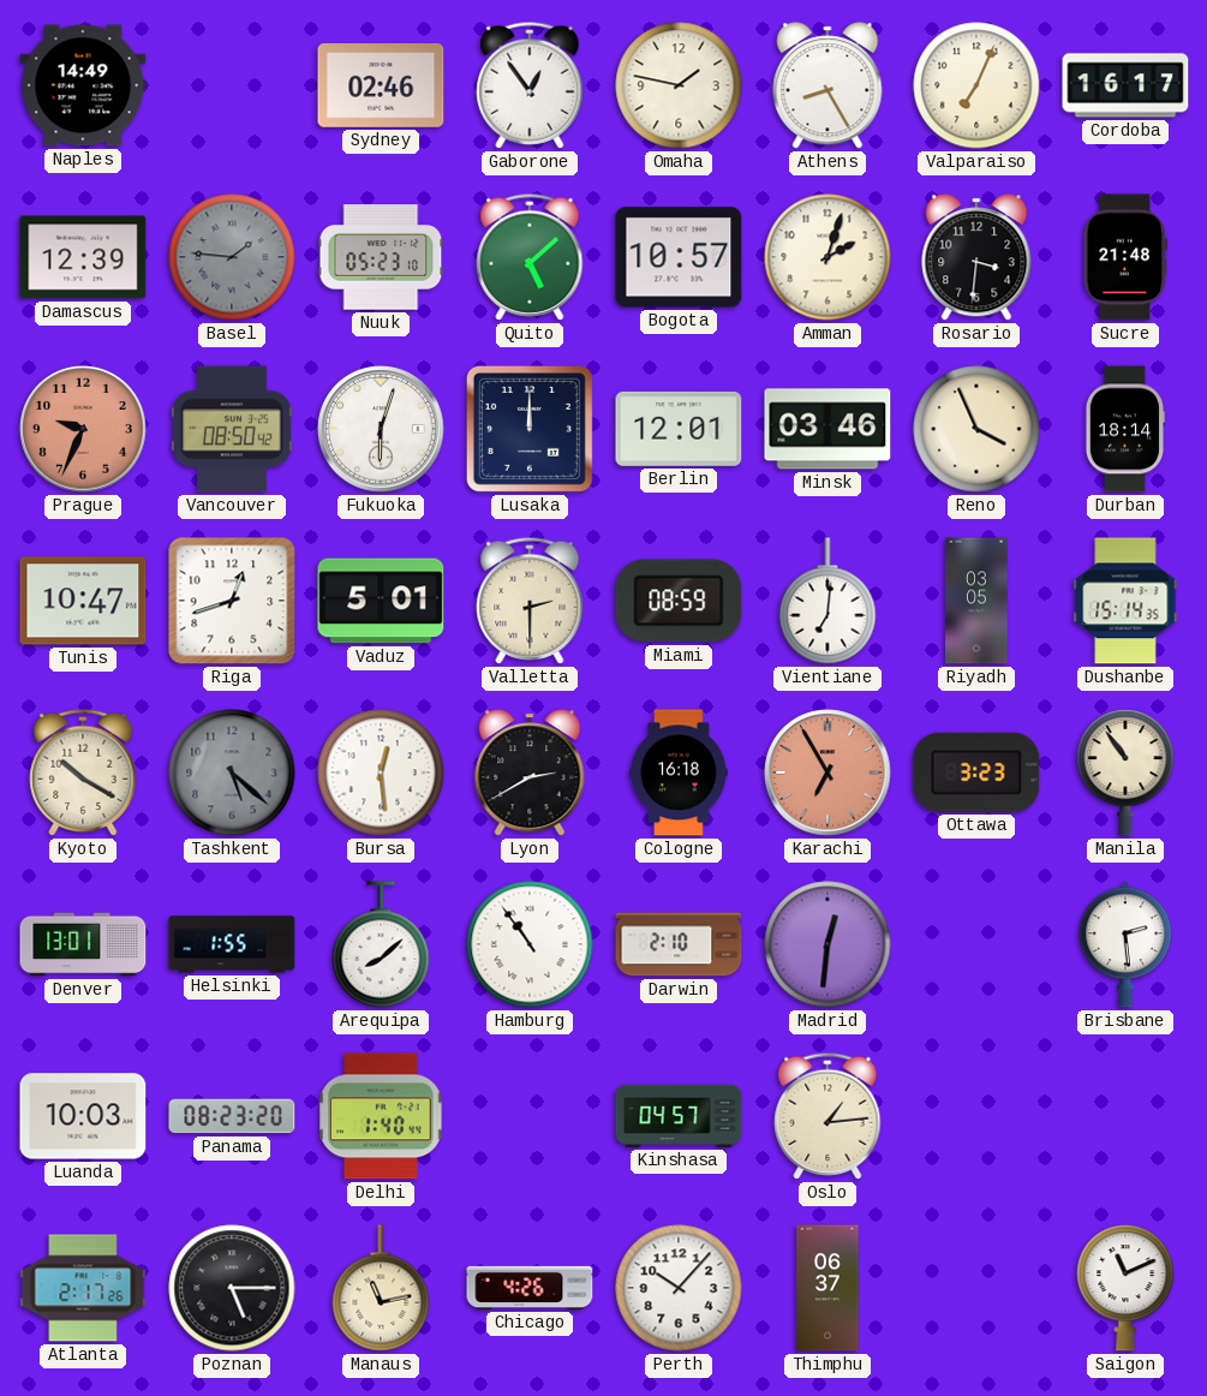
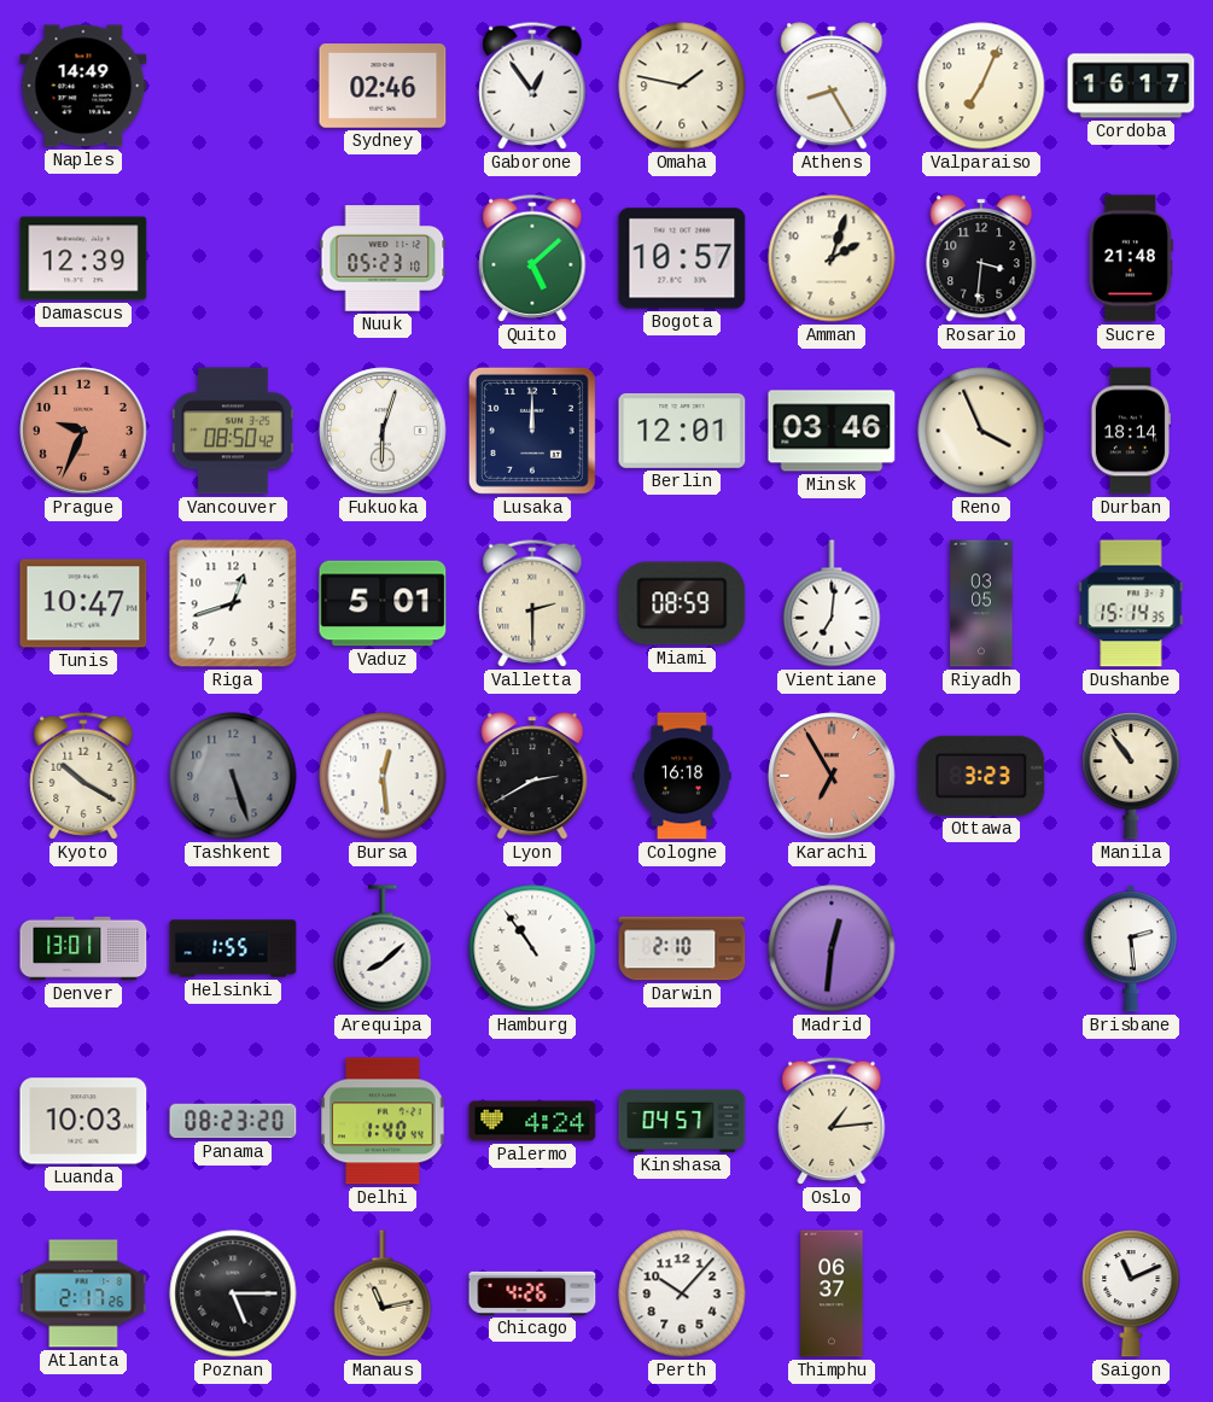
Basel: 1:46 -> none (232, 257)
Tashkent: 5:22 -> 5:27 (233, 776)
Palermo: none -> 4:24 (532, 1121)
